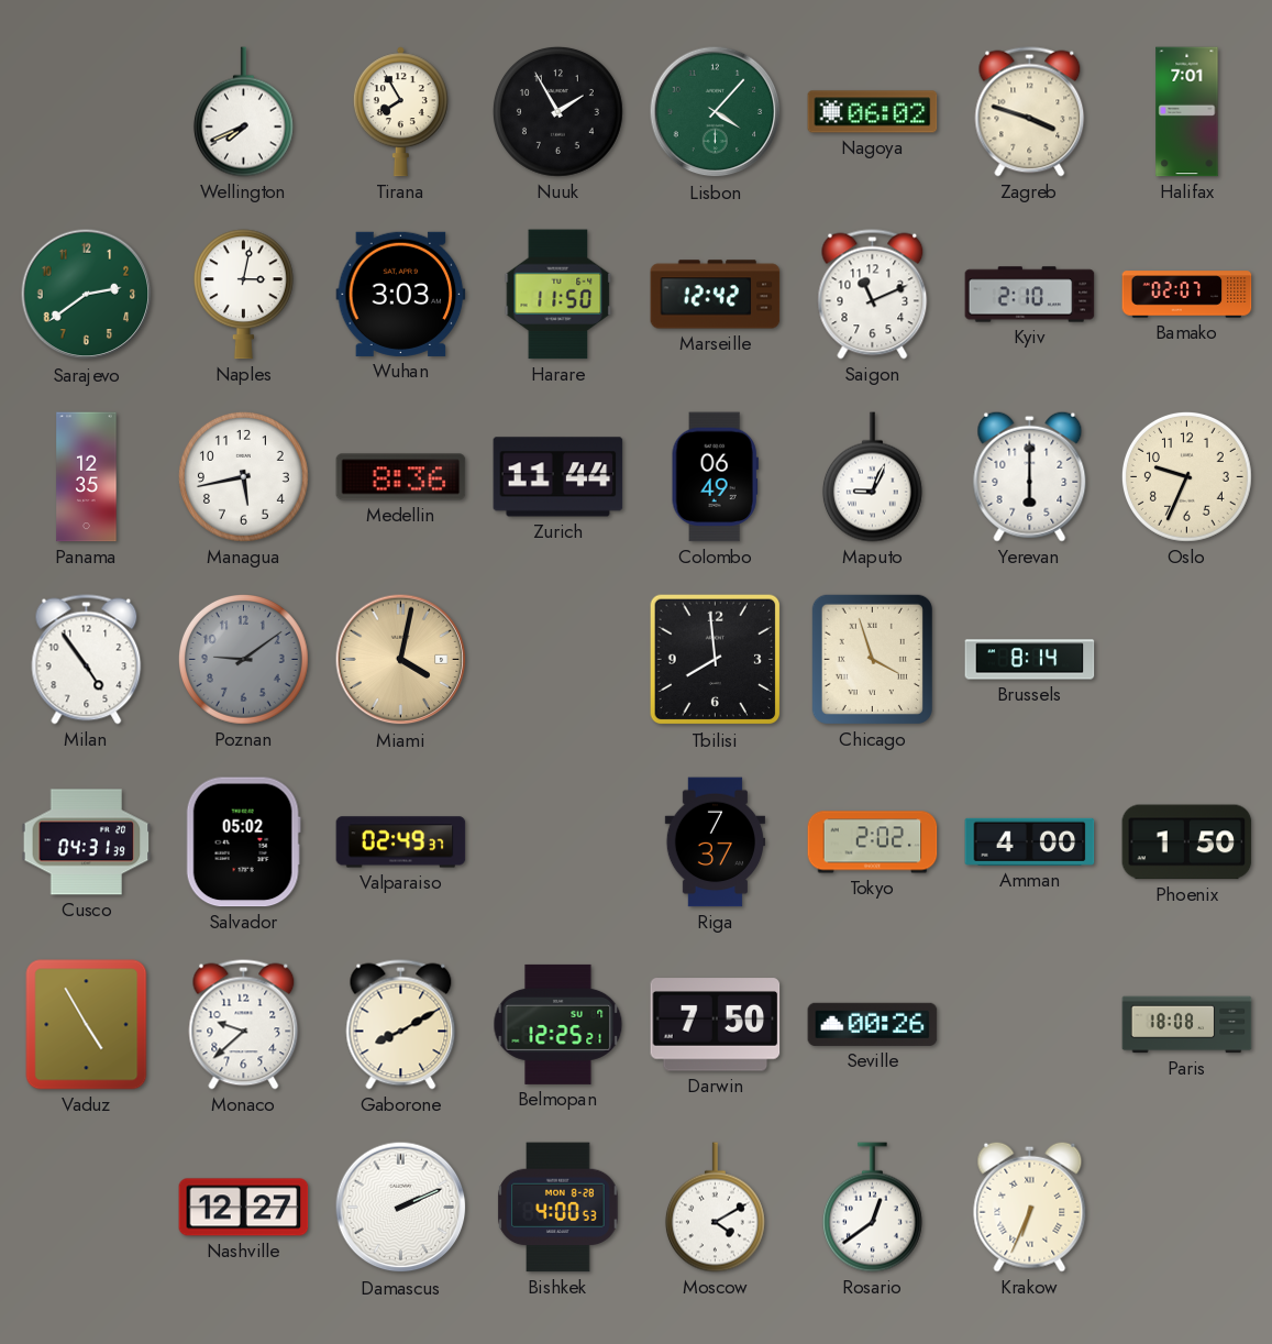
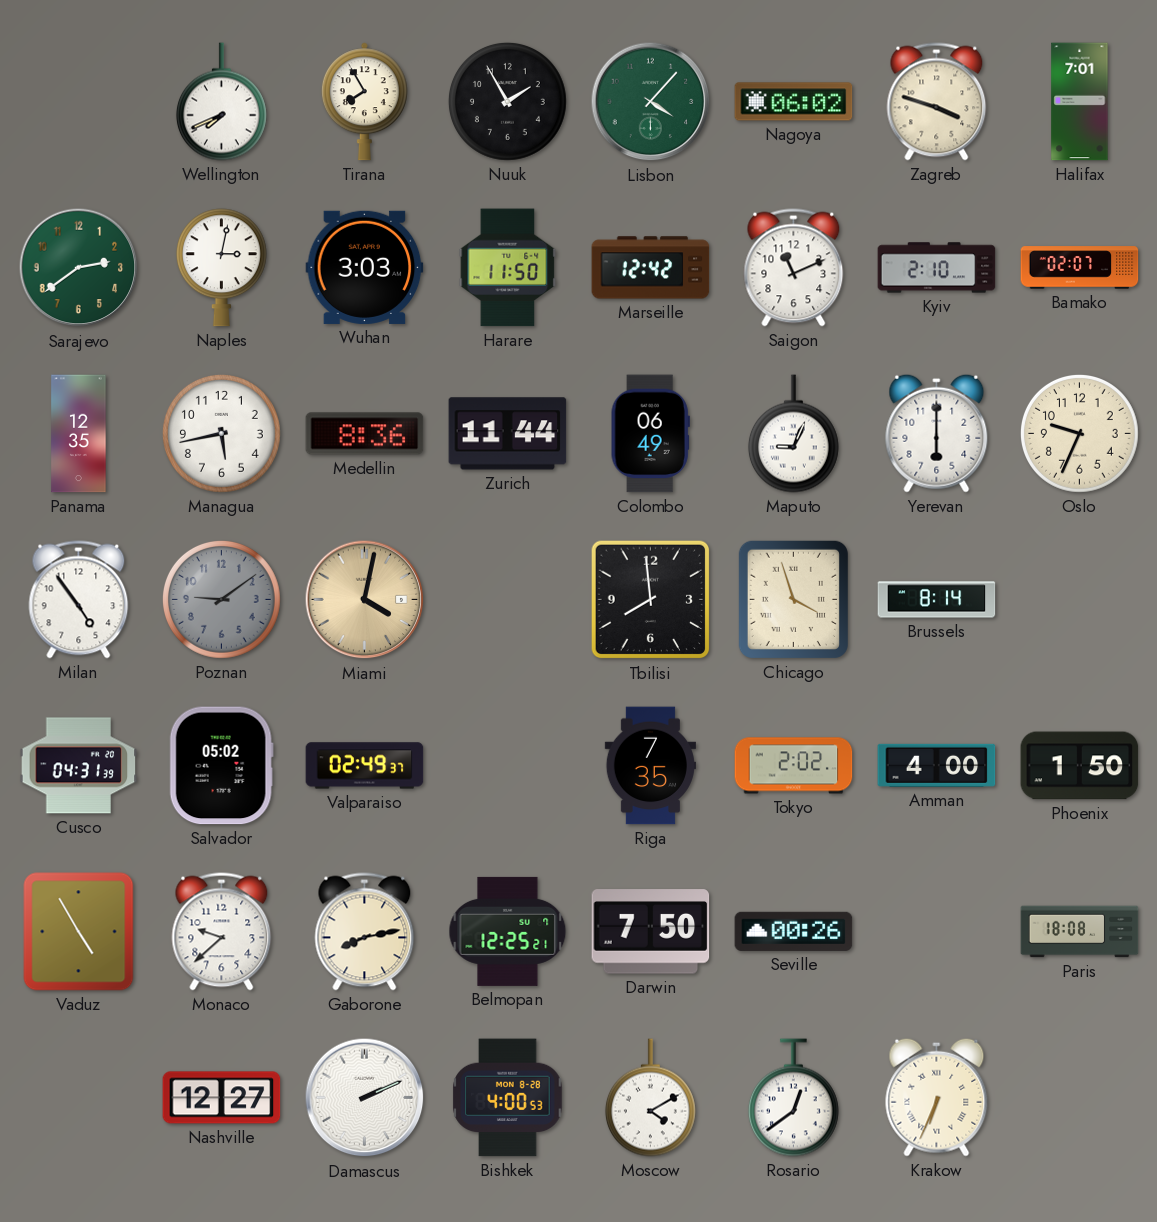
Riga: 7:37 -> 7:35 (650, 766)
Gaborone: 8:10 -> 8:13 (365, 932)
